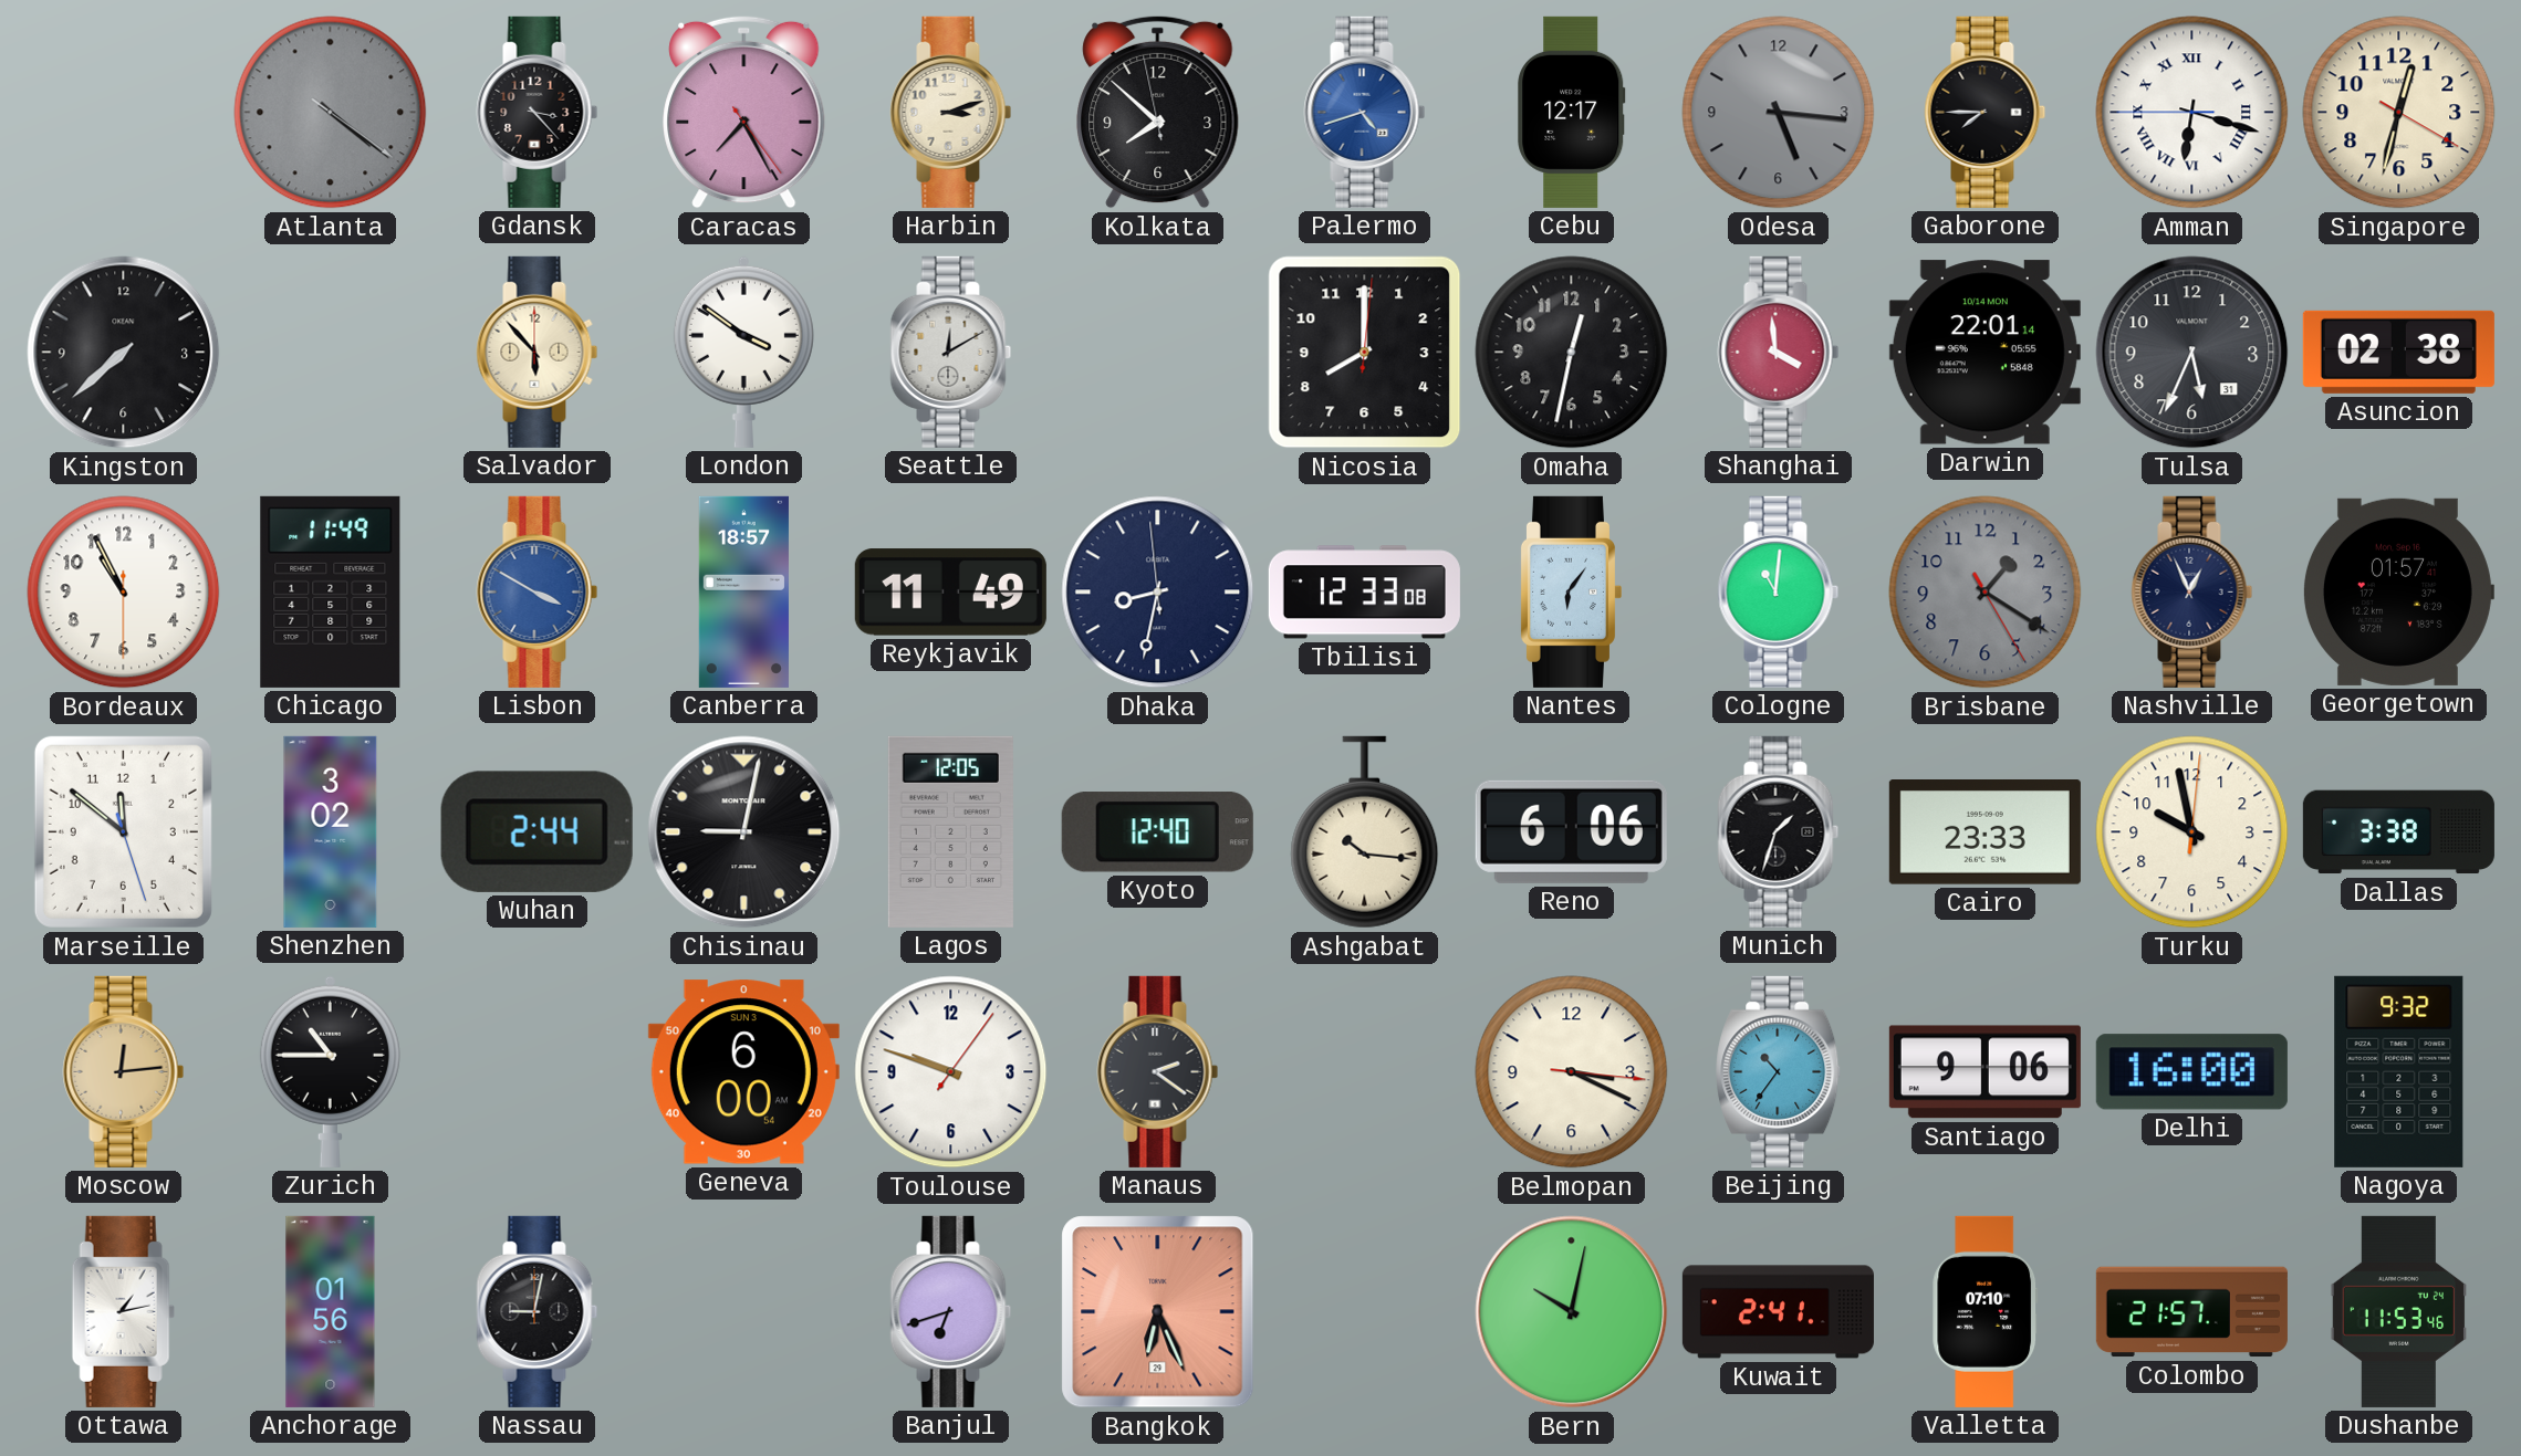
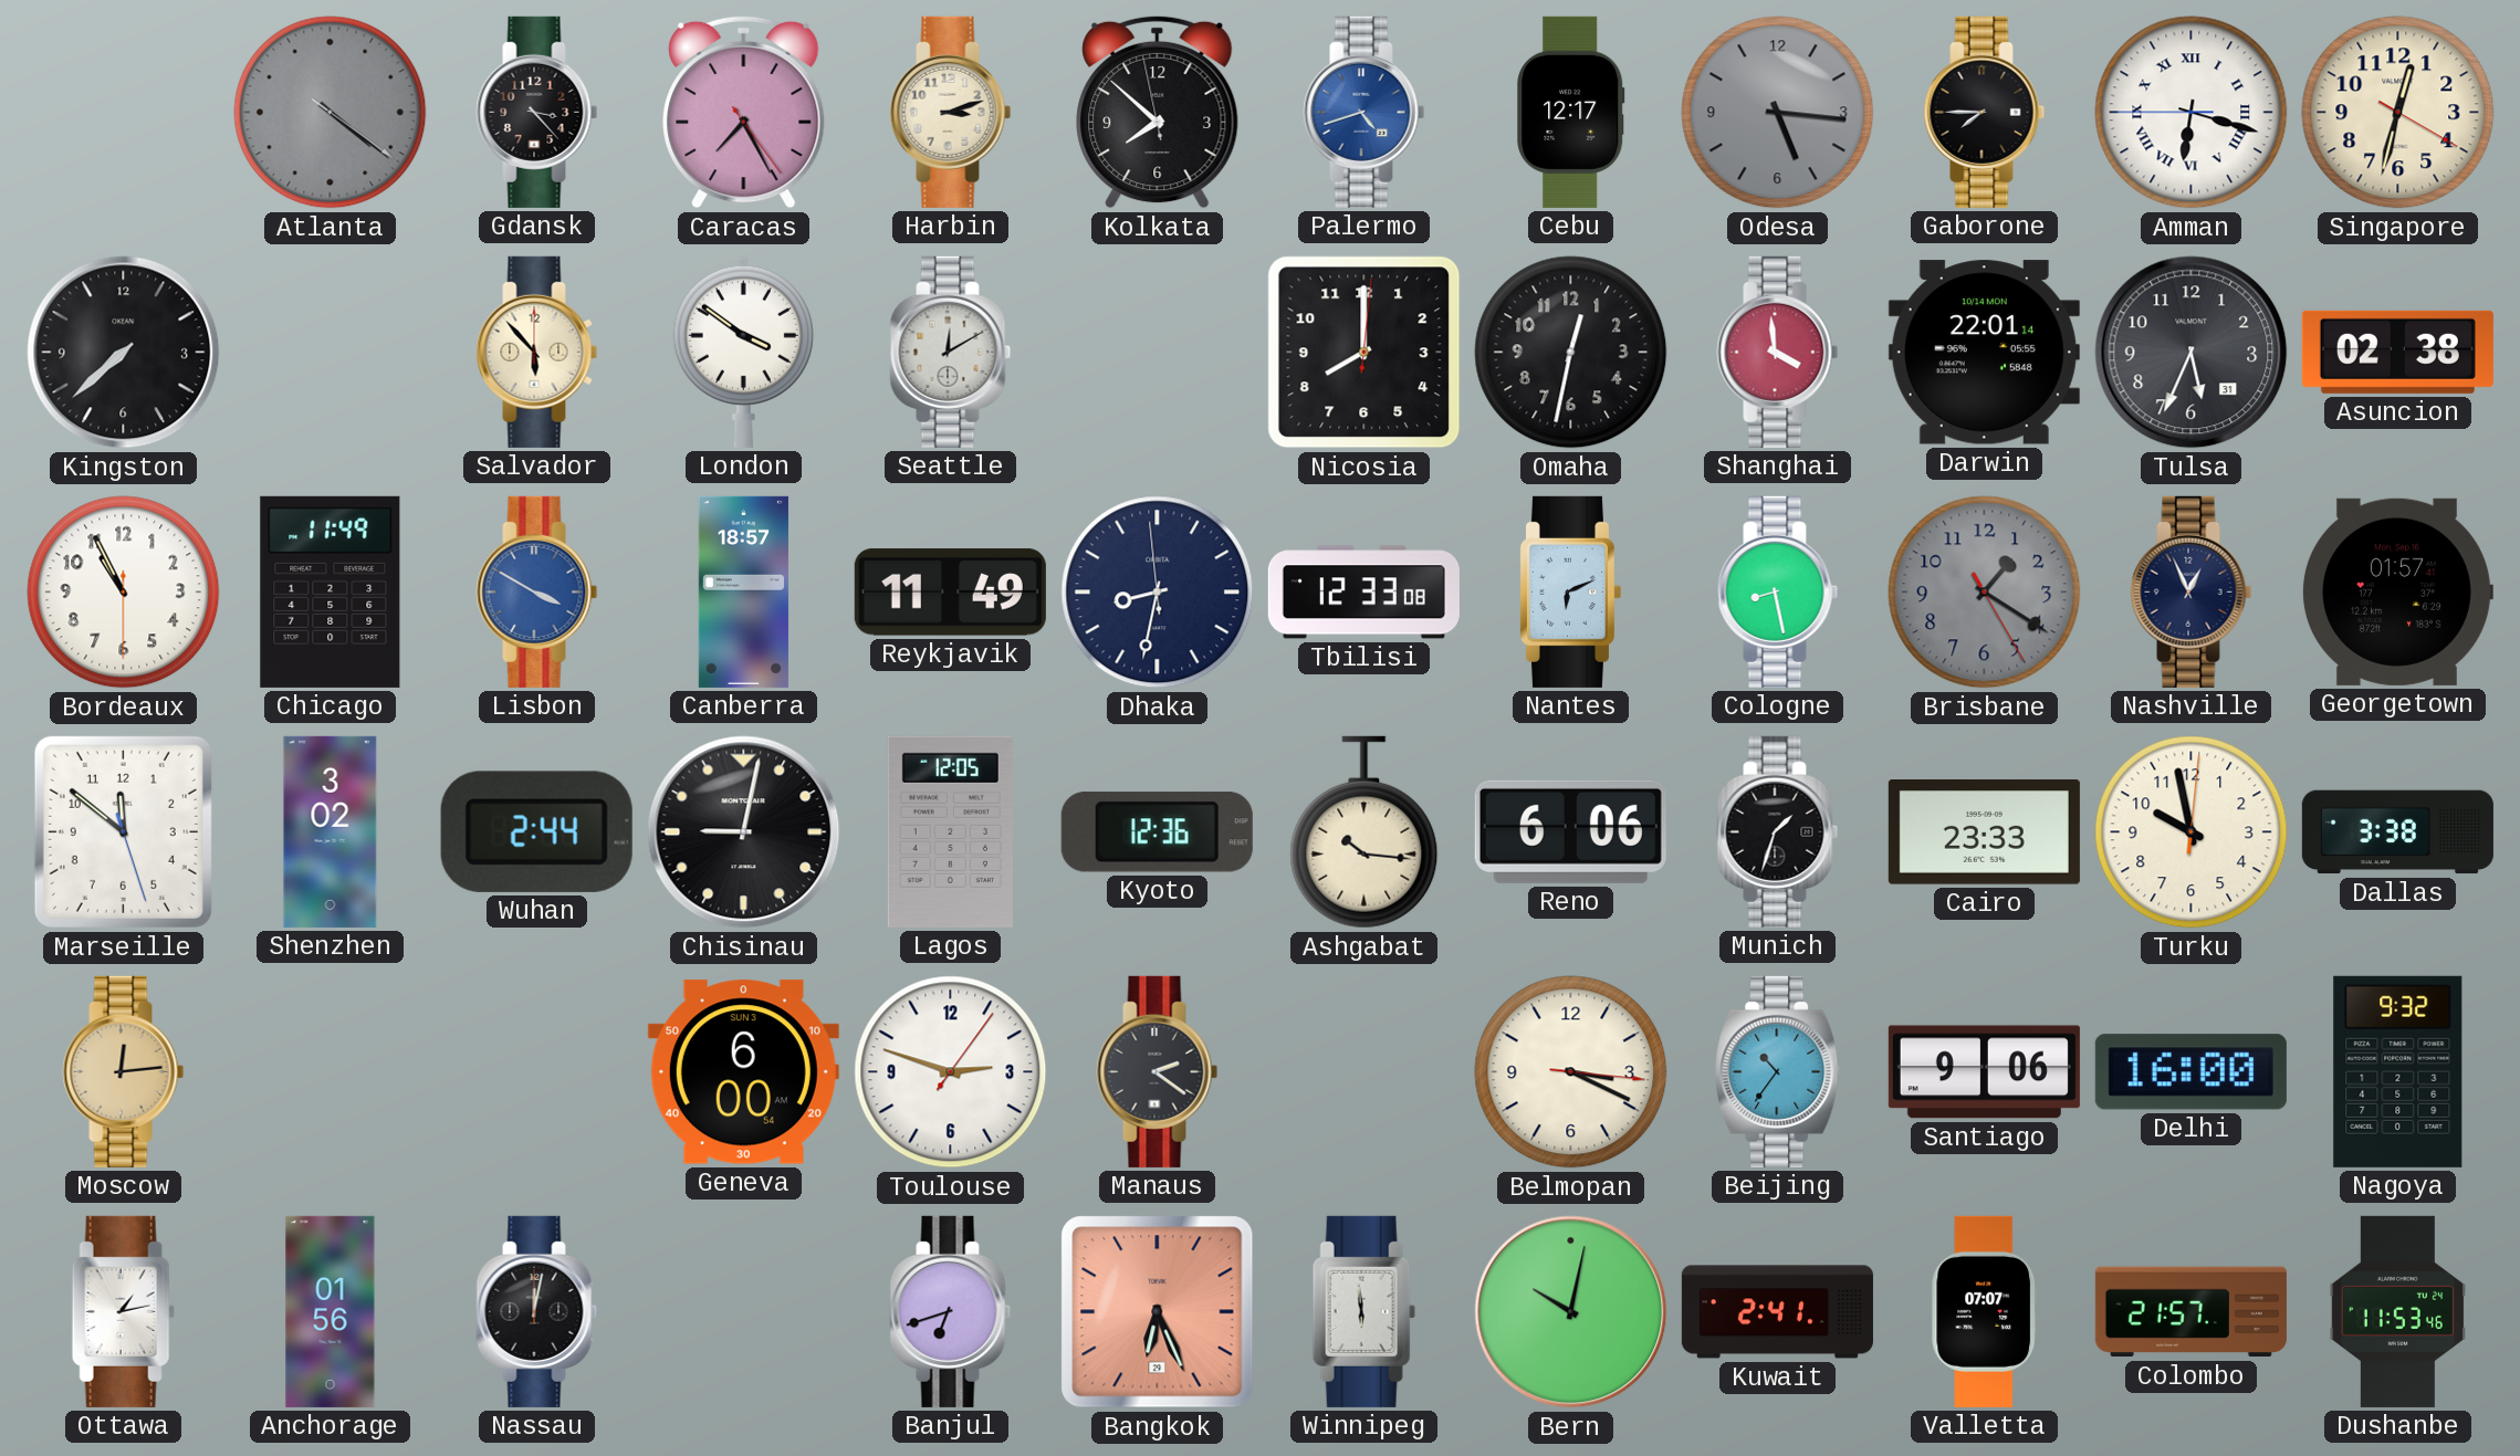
Nantes: 6:06 -> 6:11 (1570, 591)
Cologne: 11:01 -> 8:28 (1778, 591)
Kyoto: 12:40 -> 12:36 (1157, 832)
Zurich: 10:45 -> none (330, 1071)
Toulouse: 9:48 -> 2:48 (951, 1072)
Nassau: 9:02 -> 12:02 (537, 1311)
Winnipeg: none -> 5:59 (1363, 1311)
Valletta: 07:10 -> 07:07 (1985, 1311)
